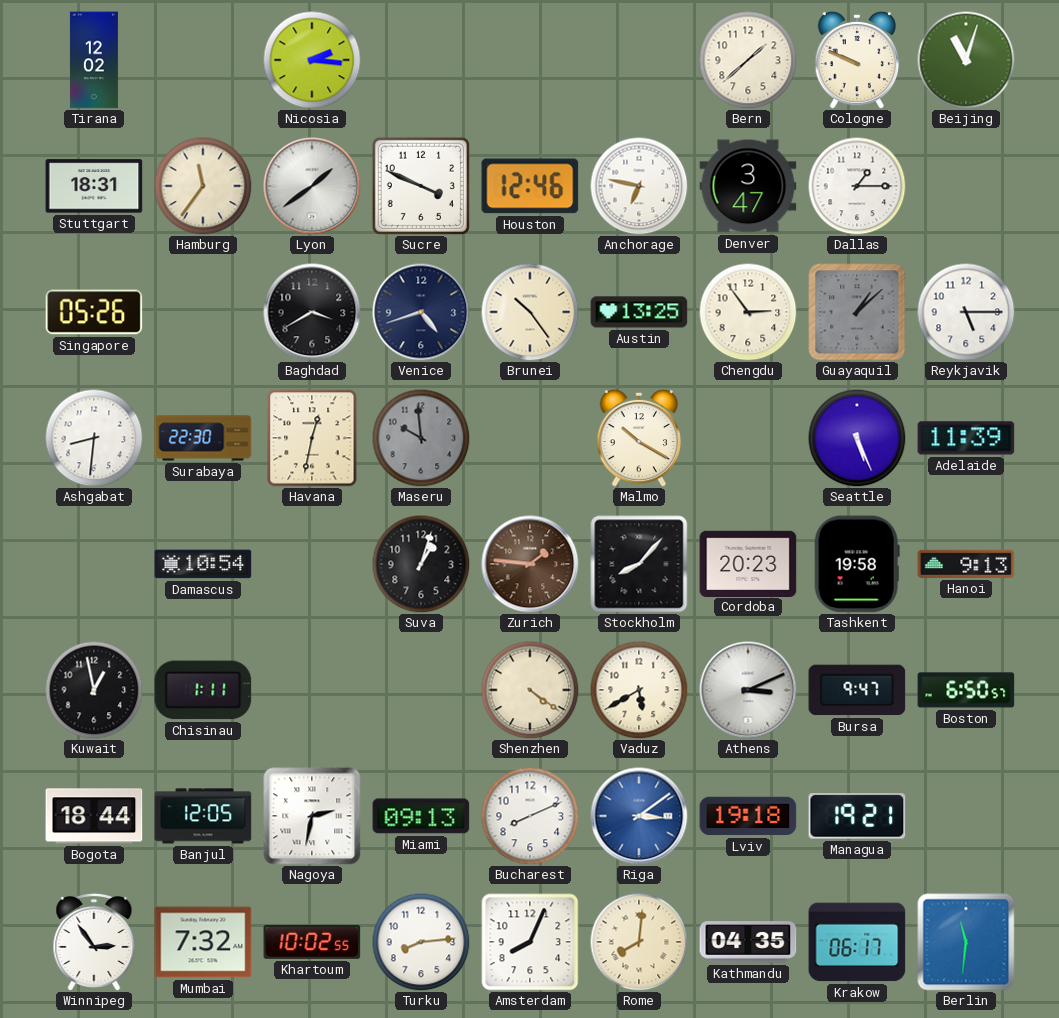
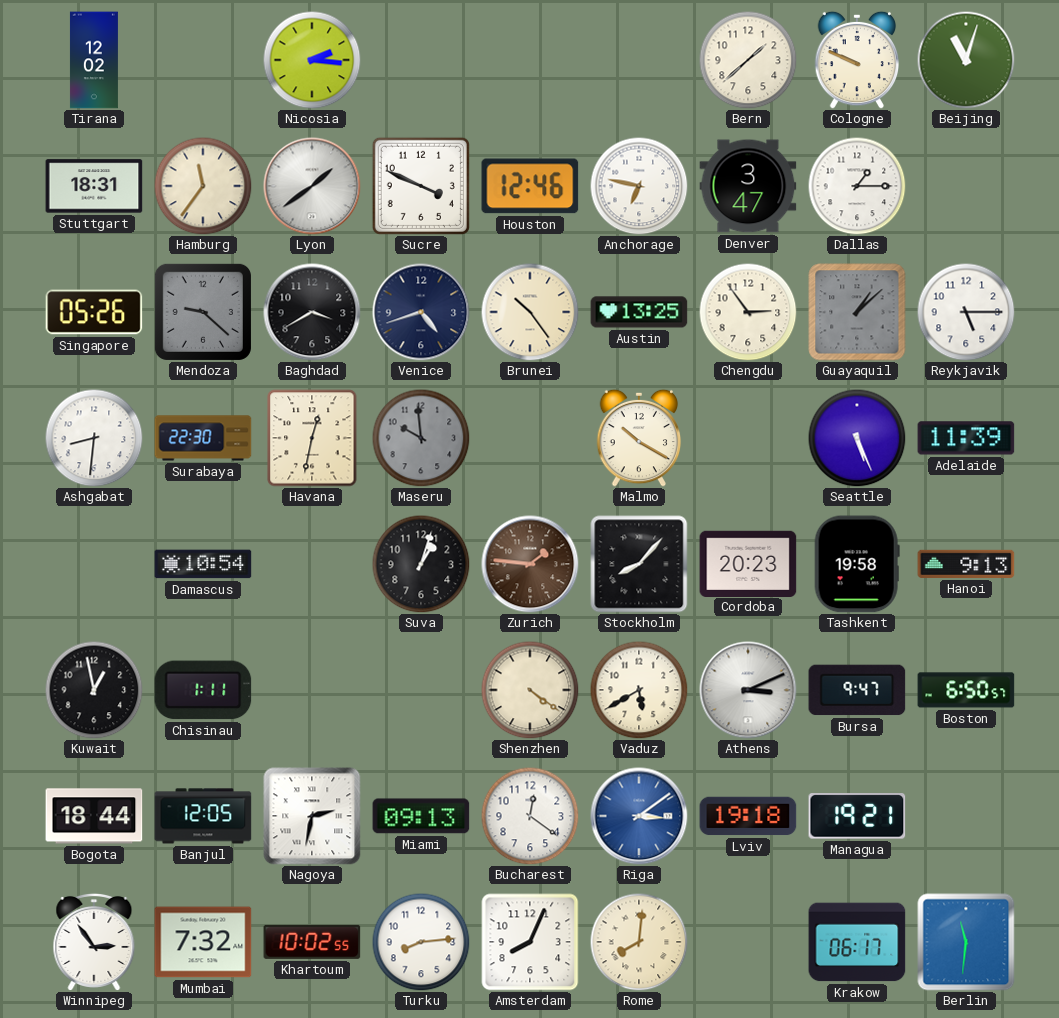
Mendoza: none -> 9:22 (203, 312)
Bucharest: 8:11 -> 12:21 (530, 816)
Kathmandu: 04:35 -> none (748, 942)
